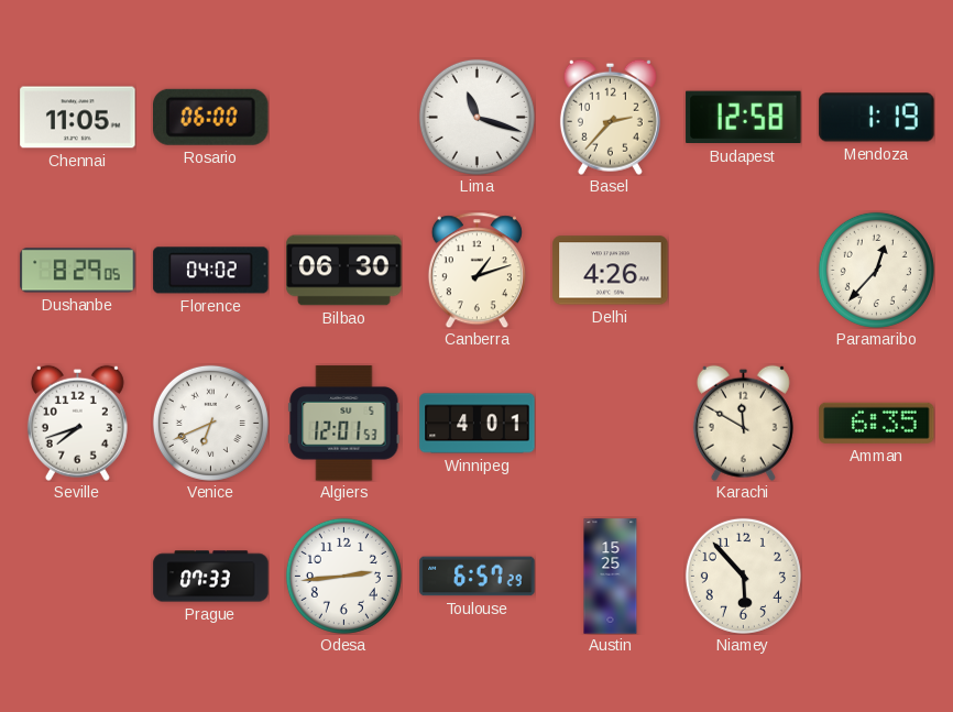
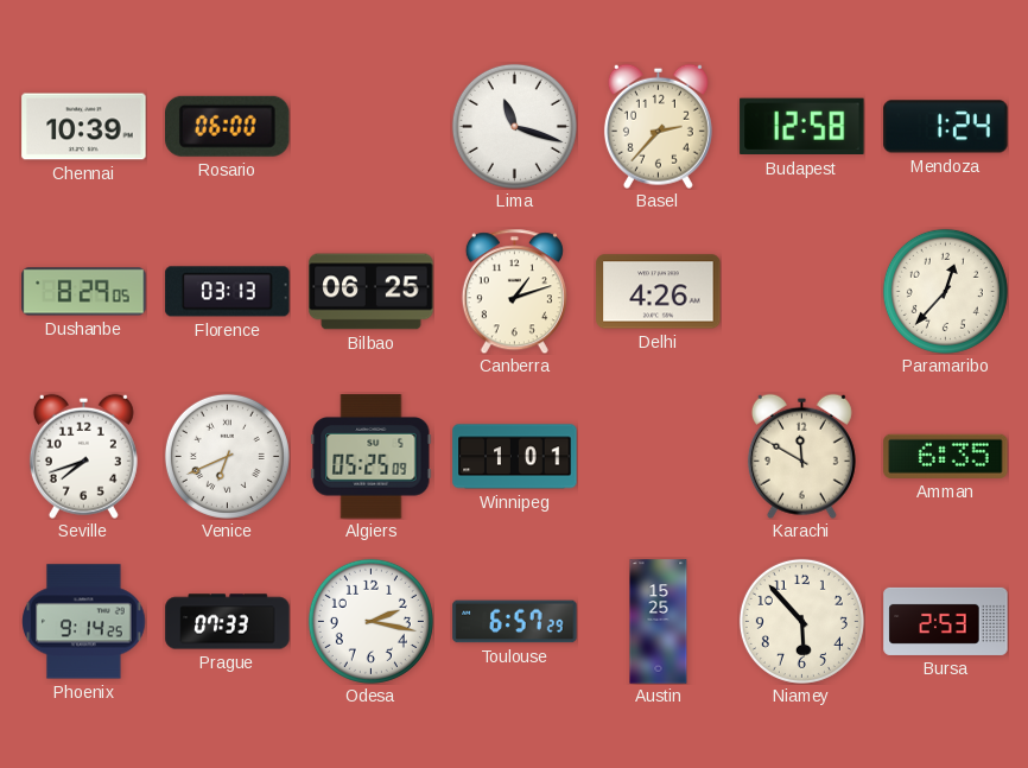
Chennai: 11:05 -> 10:39 (84, 127)
Mendoza: 1:19 -> 1:24 (946, 127)
Florence: 04:02 -> 03:13 (228, 292)
Bilbao: 06:30 -> 06:25 (372, 292)
Algiers: 12:01 -> 05:25 (372, 457)
Winnipeg: 4:01 -> 1:01 (515, 457)
Phoenix: none -> 9:14 (84, 622)
Odesa: 2:44 -> 2:17 (370, 621)
Bursa: none -> 2:53 (946, 621)
